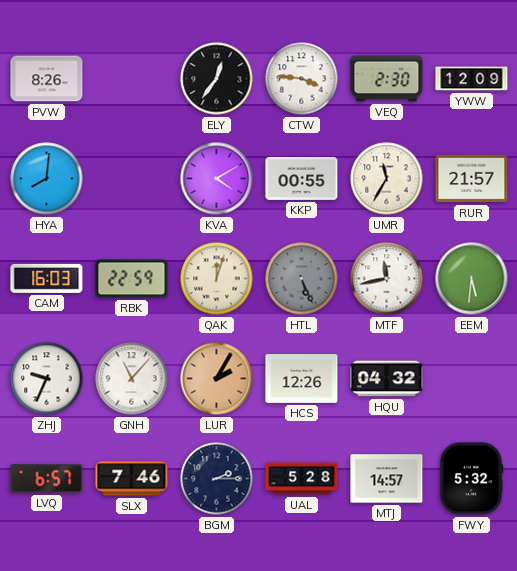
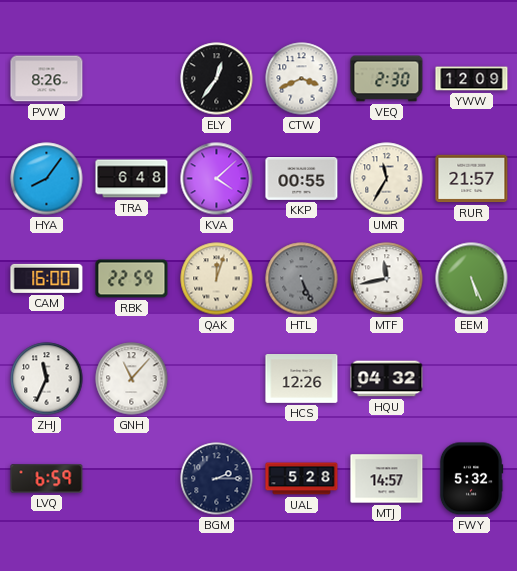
CTW: 3:46 -> 3:41 (302, 79)
HYA: 8:01 -> 8:06 (47, 179)
TRA: none -> 6:48 (132, 179)
KVA: 4:10 -> 4:08 (217, 179)
CAM: 16:03 -> 16:00 (47, 278)
EEM: 5:31 -> 5:26 (472, 279)
ZHJ: 9:34 -> 11:34 (47, 379)
LUR: 2:05 -> none (217, 379)
LVQ: 6:57 -> 6:59 (47, 479)
SLX: 7:46 -> none (132, 479)
